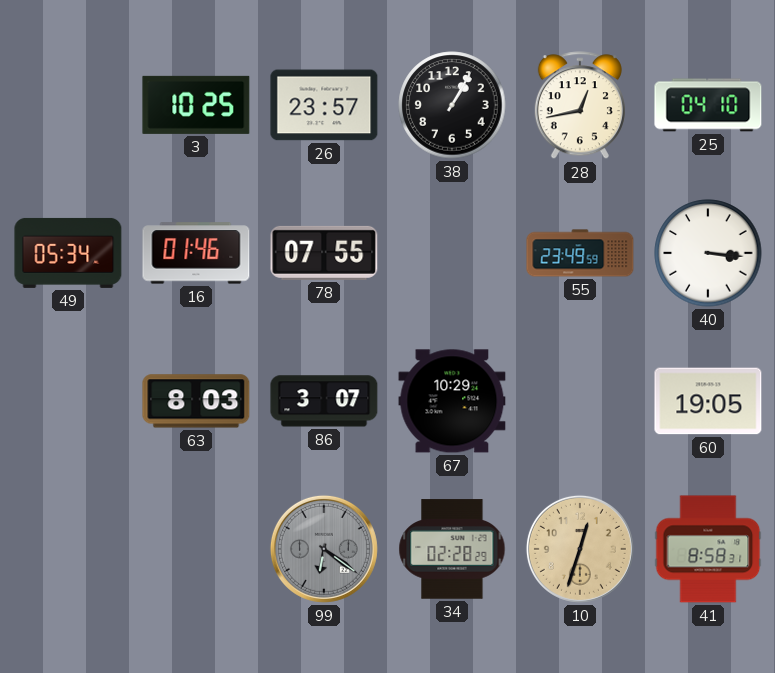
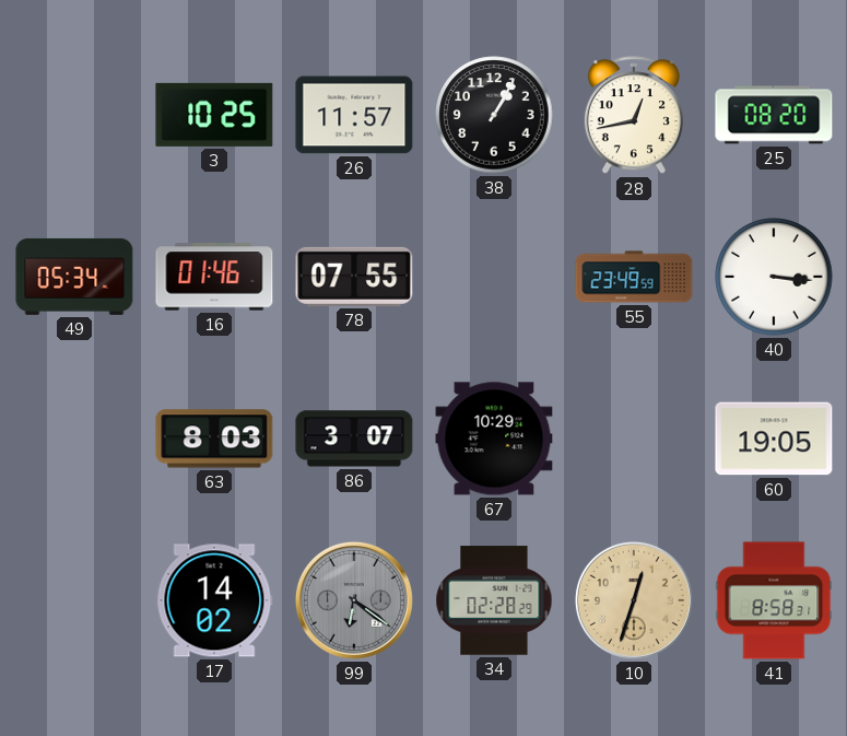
26: 23:57 -> 11:57 (354, 115)
25: 04:10 -> 08:20 (774, 115)
17: none -> 14:02 (214, 600)
